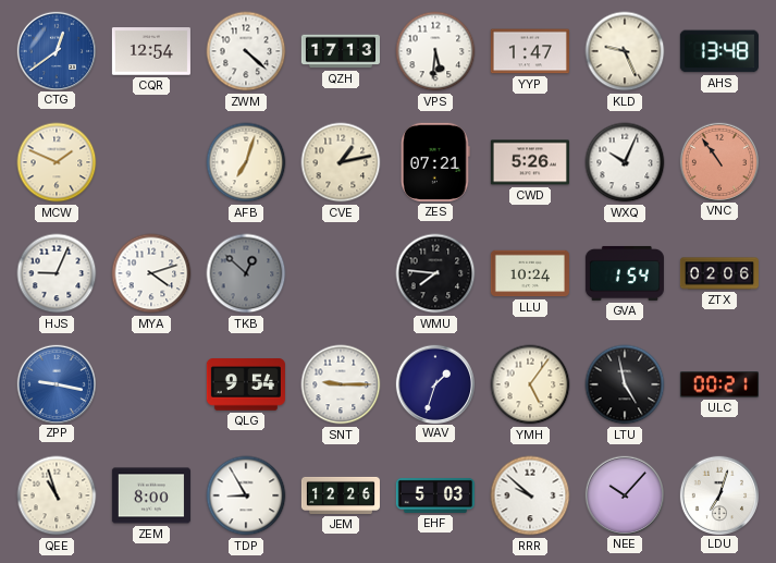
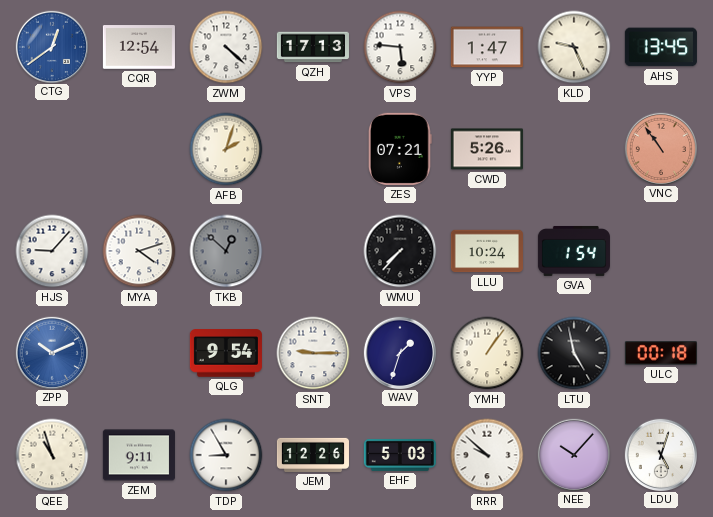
VPS: 5:31 -> 5:46 (400, 47)
AHS: 13:48 -> 13:45 (661, 47)
MCW: 1:49 -> none (57, 162)
AFB: 7:03 -> 2:03 (226, 149)
CVE: 1:13 -> none (341, 162)
WXQ: 10:04 -> none (625, 162)
HJS: 9:04 -> 9:07 (52, 251)
WMU: 7:46 -> 7:37 (400, 251)
ZTX: 02:06 -> none (719, 273)
ZPP: 9:17 -> 10:11 (51, 352)
YMH: 5:06 -> 1:06 (487, 353)
ULC: 00:21 -> 00:18 (661, 353)
ZEM: 8:00 -> 9:11 (139, 455)
LDU: 7:03 -> 5:03 (660, 454)
